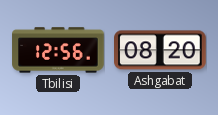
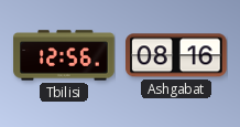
Ashgabat: 08:20 -> 08:16 (176, 55)
